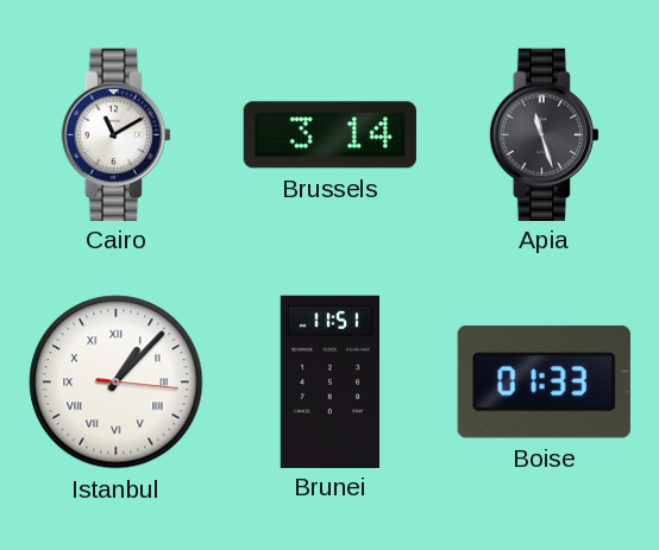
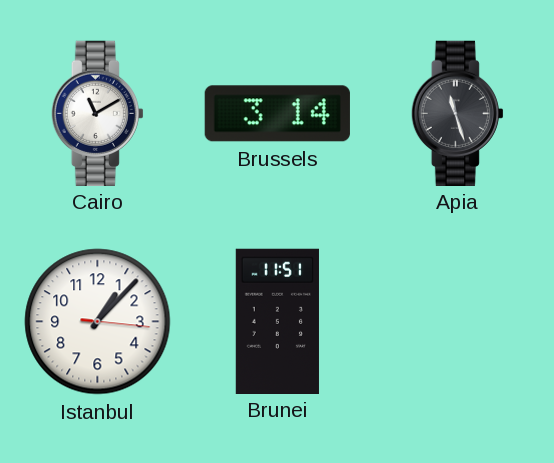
Istanbul numerals: Roman -> Arabic (98, 322)
Boise: 01:33 -> none (544, 383)
